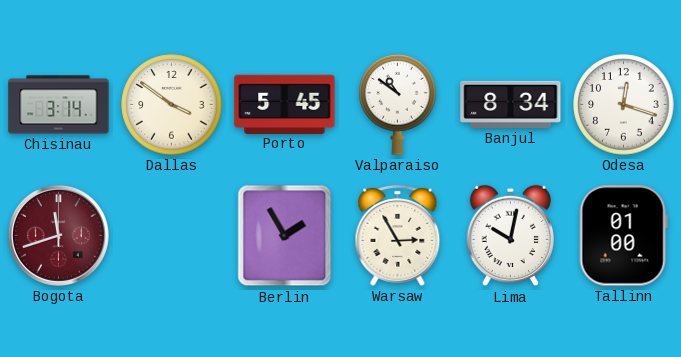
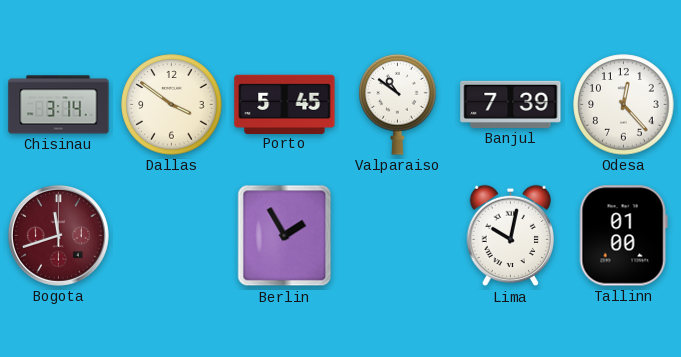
Banjul: 8:34 -> 7:39 (511, 104)
Odesa: 12:18 -> 12:23 (624, 105)
Warsaw: 2:55 -> none (398, 235)
